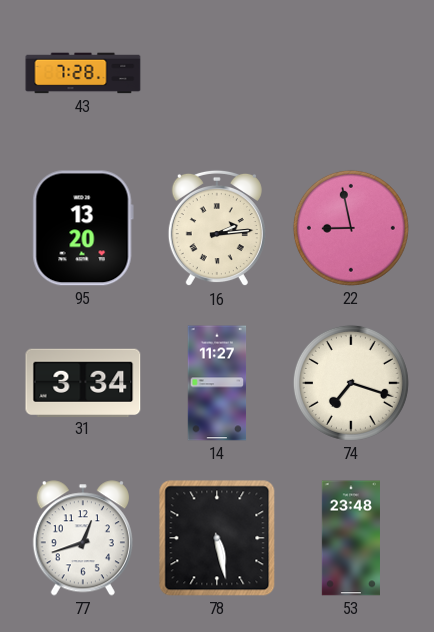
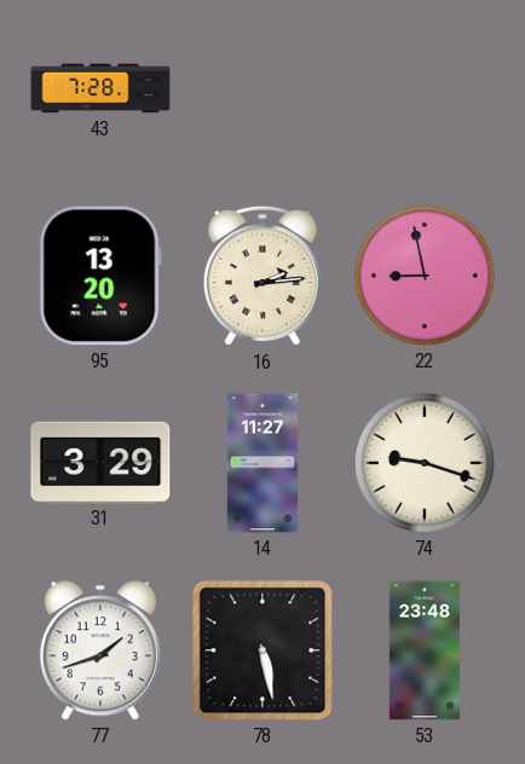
31: 3:34 -> 3:29 (100, 462)
74: 7:18 -> 9:18 (425, 463)
77: 12:42 -> 1:42 (100, 650)
